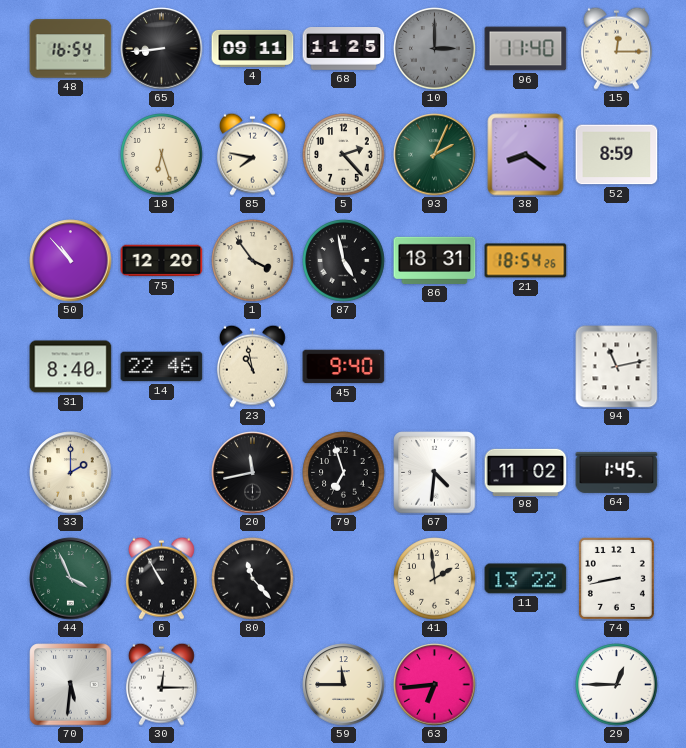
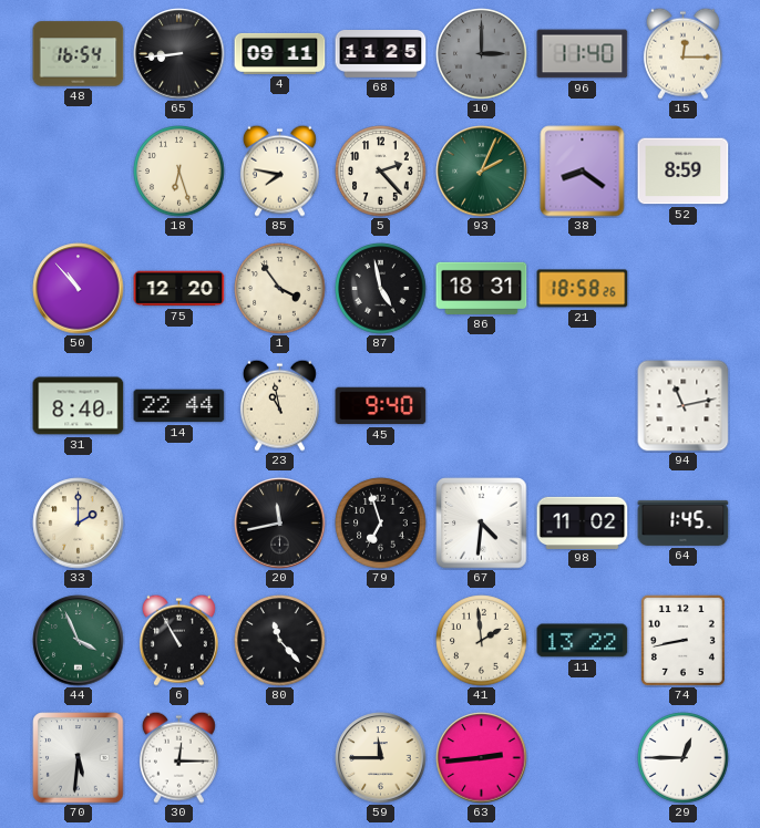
21: 18:54 -> 18:58 (583, 289)
14: 22:46 -> 22:44 (179, 406)
63: 6:44 -> 2:44 (482, 758)
